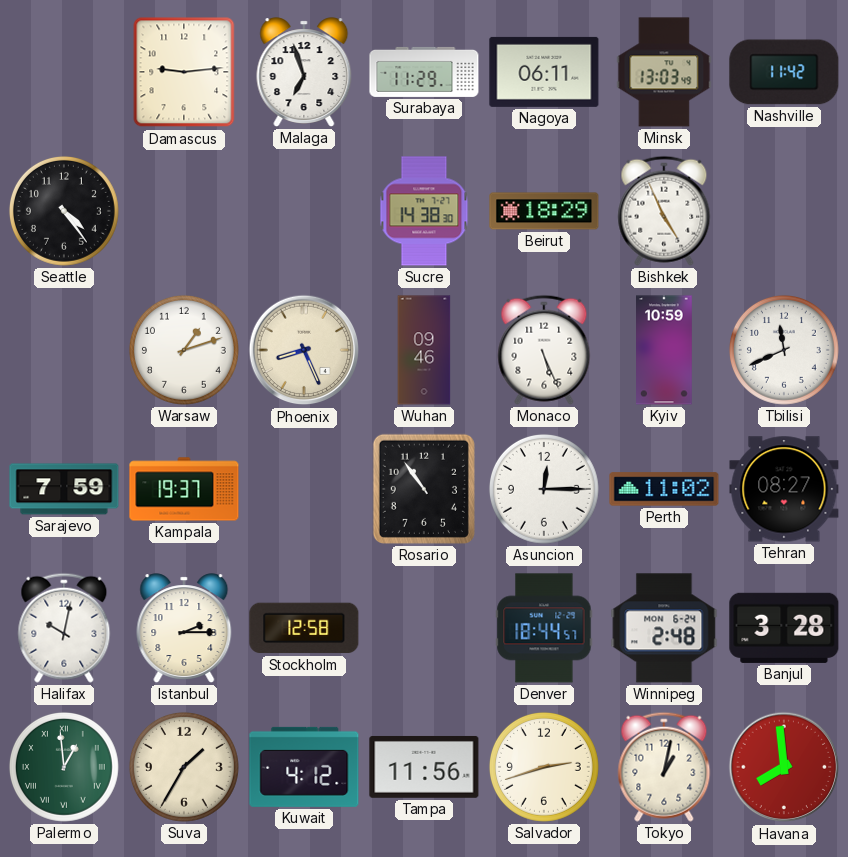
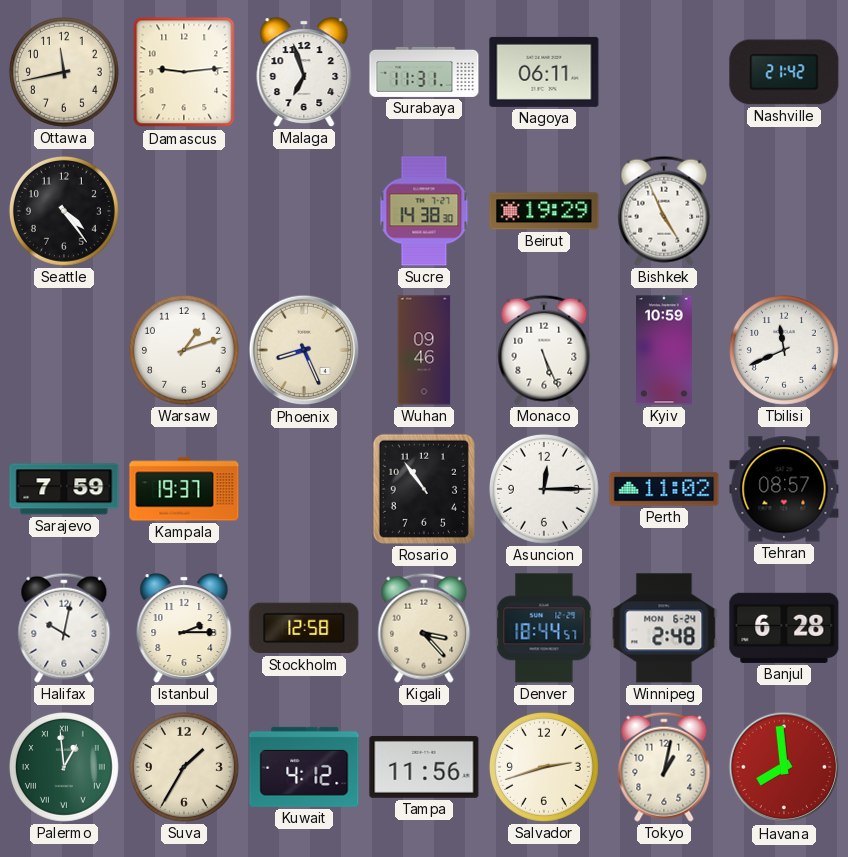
Ottawa: none -> 11:43 (64, 72)
Surabaya: 11:29 -> 11:31 (424, 72)
Minsk: 13:03 -> none (664, 72)
Nashville: 11:42 -> 21:42 (784, 72)
Beirut: 18:29 -> 19:29 (544, 211)
Tehran: 08:27 -> 08:57 (784, 489)
Kigali: none -> 3:23 (424, 628)
Banjul: 3:28 -> 6:28 (784, 628)
